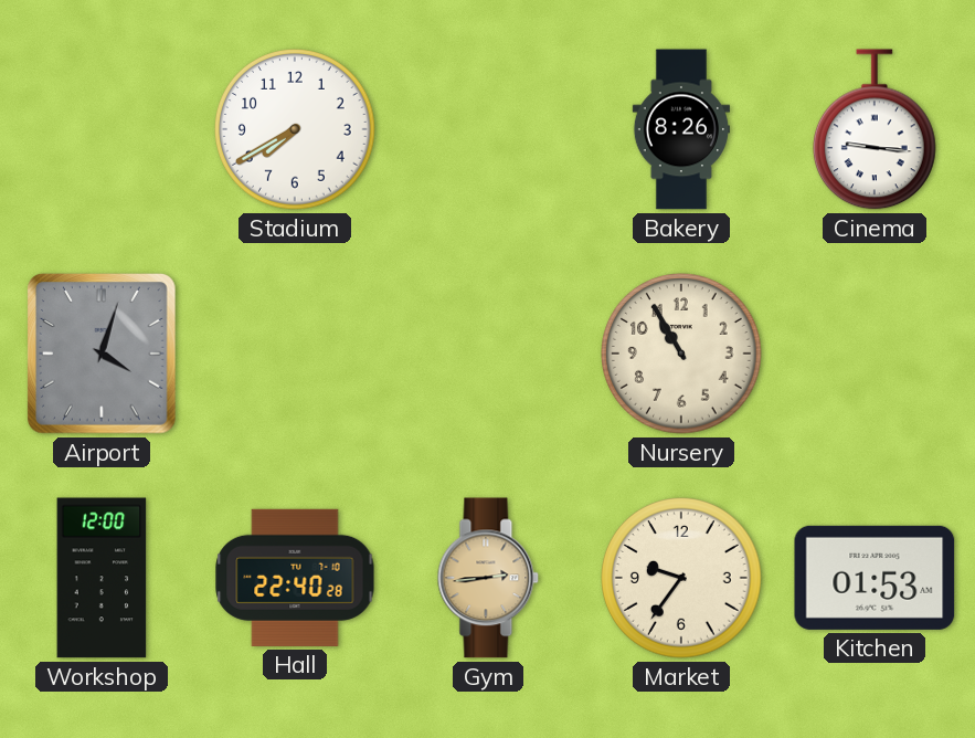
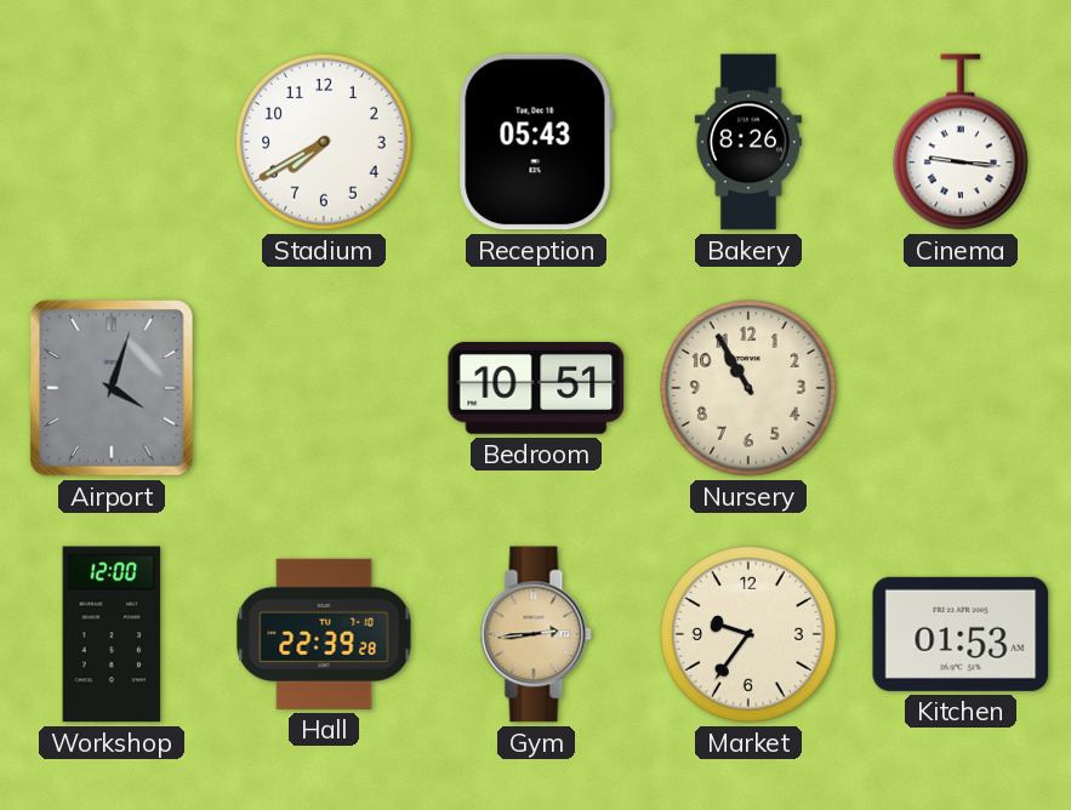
Reception: none -> 05:43 (536, 142)
Bedroom: none -> 10:51 (536, 388)
Hall: 22:40 -> 22:39 (324, 634)
